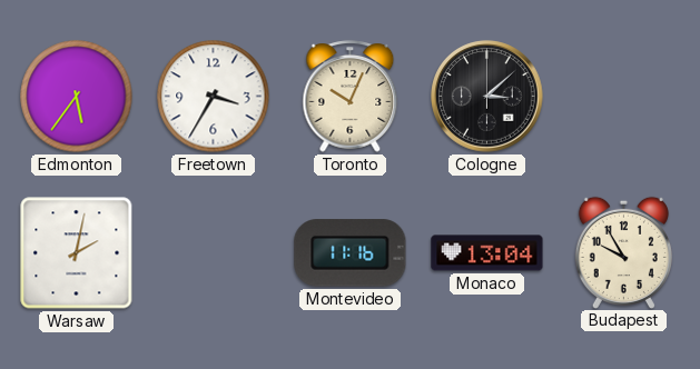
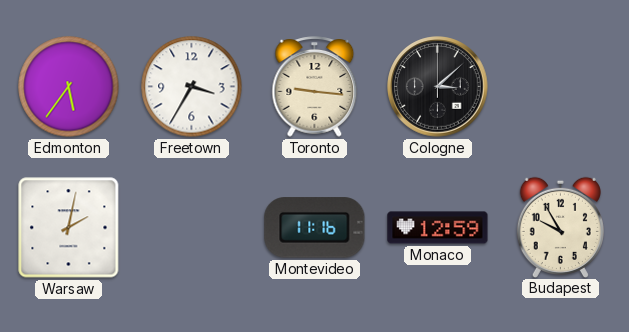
Toronto: 10:04 -> 9:16 (315, 87)
Monaco: 13:04 -> 12:59 (438, 228)
